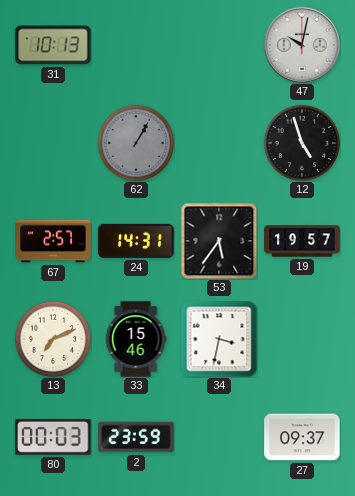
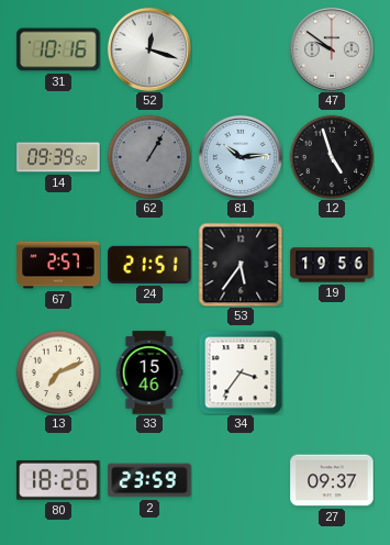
31: 10:13 -> 10:16 (58, 49)
52: none -> 12:18 (149, 49)
47: 10:02 -> 9:51 (332, 49)
14: none -> 09:39 (58, 157)
81: none -> 10:14 (241, 157)
24: 14:31 -> 21:51 (149, 265)
19: 19:57 -> 19:56 (332, 265)
34: 3:32 -> 3:36 (241, 372)
80: 00:03 -> 18:26 (58, 480)
